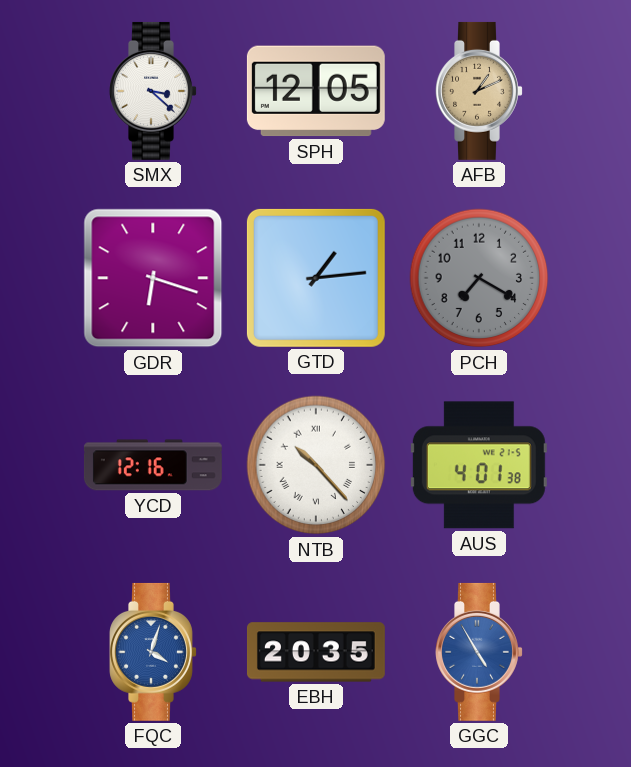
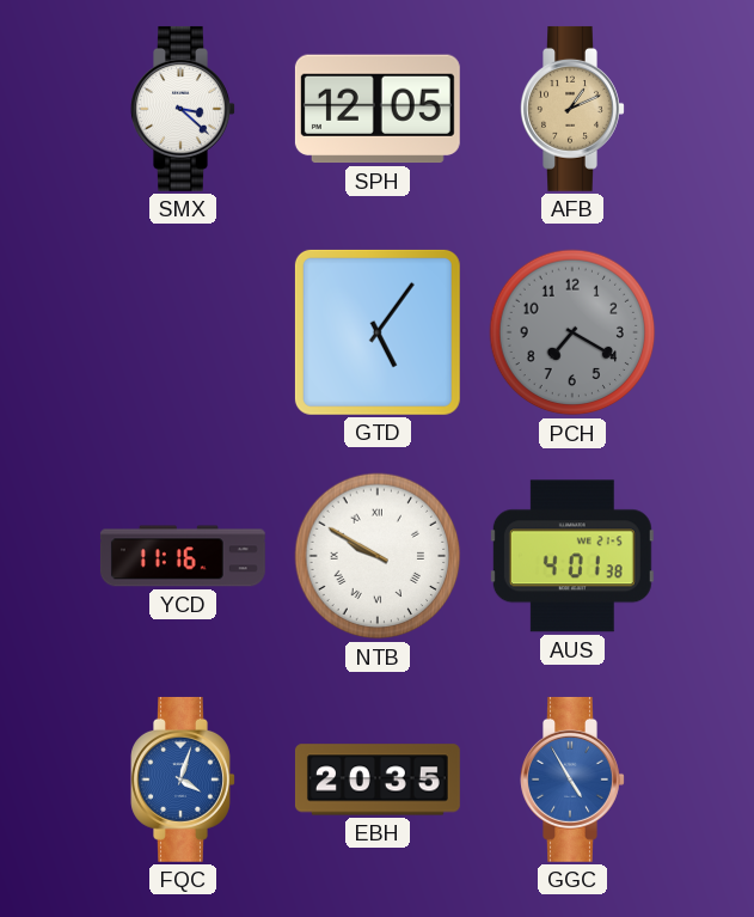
GDR: 6:18 -> none (153, 278)
GTD: 1:14 -> 5:06 (378, 332)
YCD: 12:16 -> 11:16 (183, 556)
NTB: 10:23 -> 9:50 (378, 556)
